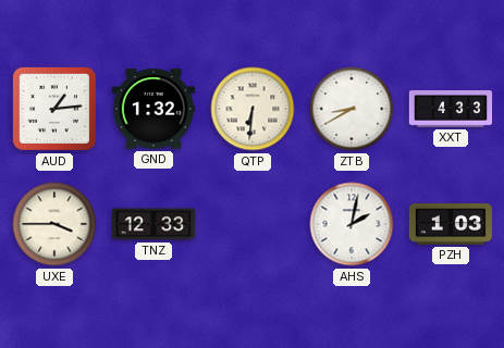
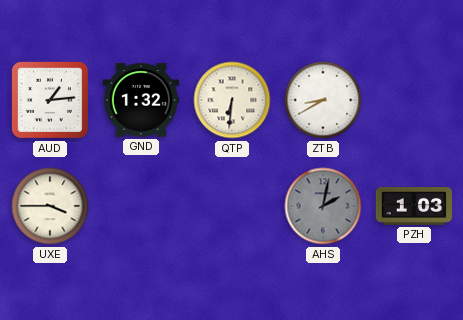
XXT: 4:33 -> none (451, 110)
TNZ: 12:33 -> none (153, 224)
AHS dial: white -> grey (323, 206)
